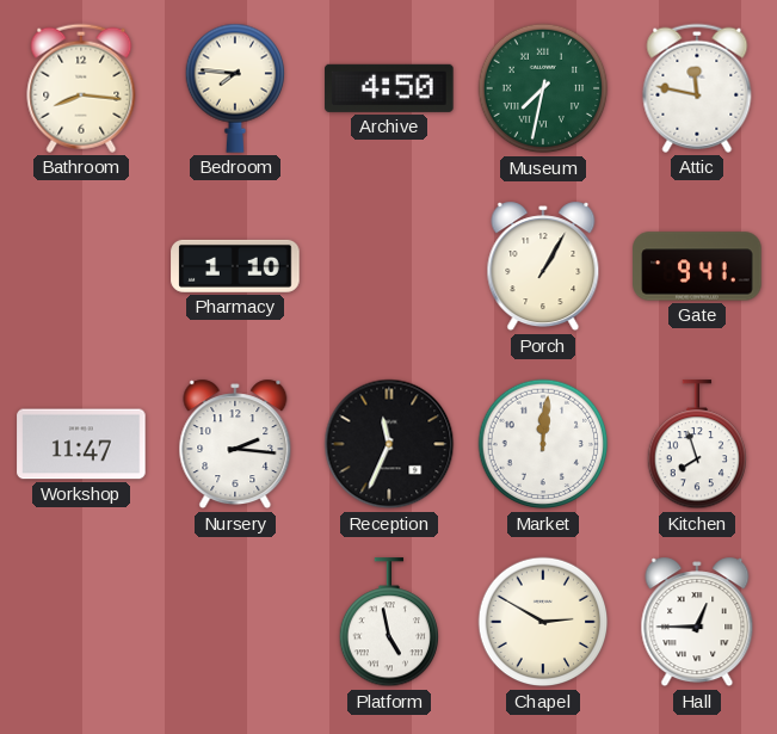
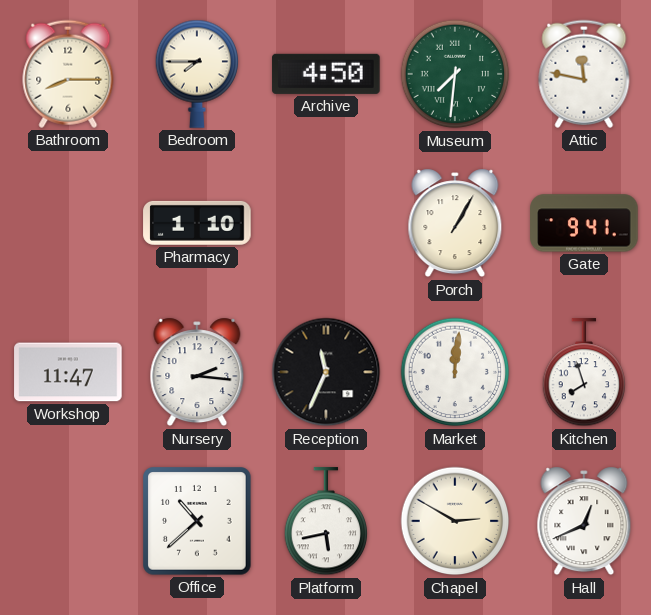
Bathroom: 8:16 -> 8:15 (68, 74)
Bedroom: 7:46 -> 7:45 (197, 74)
Museum: 7:32 -> 7:31 (455, 74)
Office: none -> 10:38 (197, 521)
Platform: 4:58 -> 5:43 (326, 522)
Hall: 12:45 -> 12:41 (584, 521)
